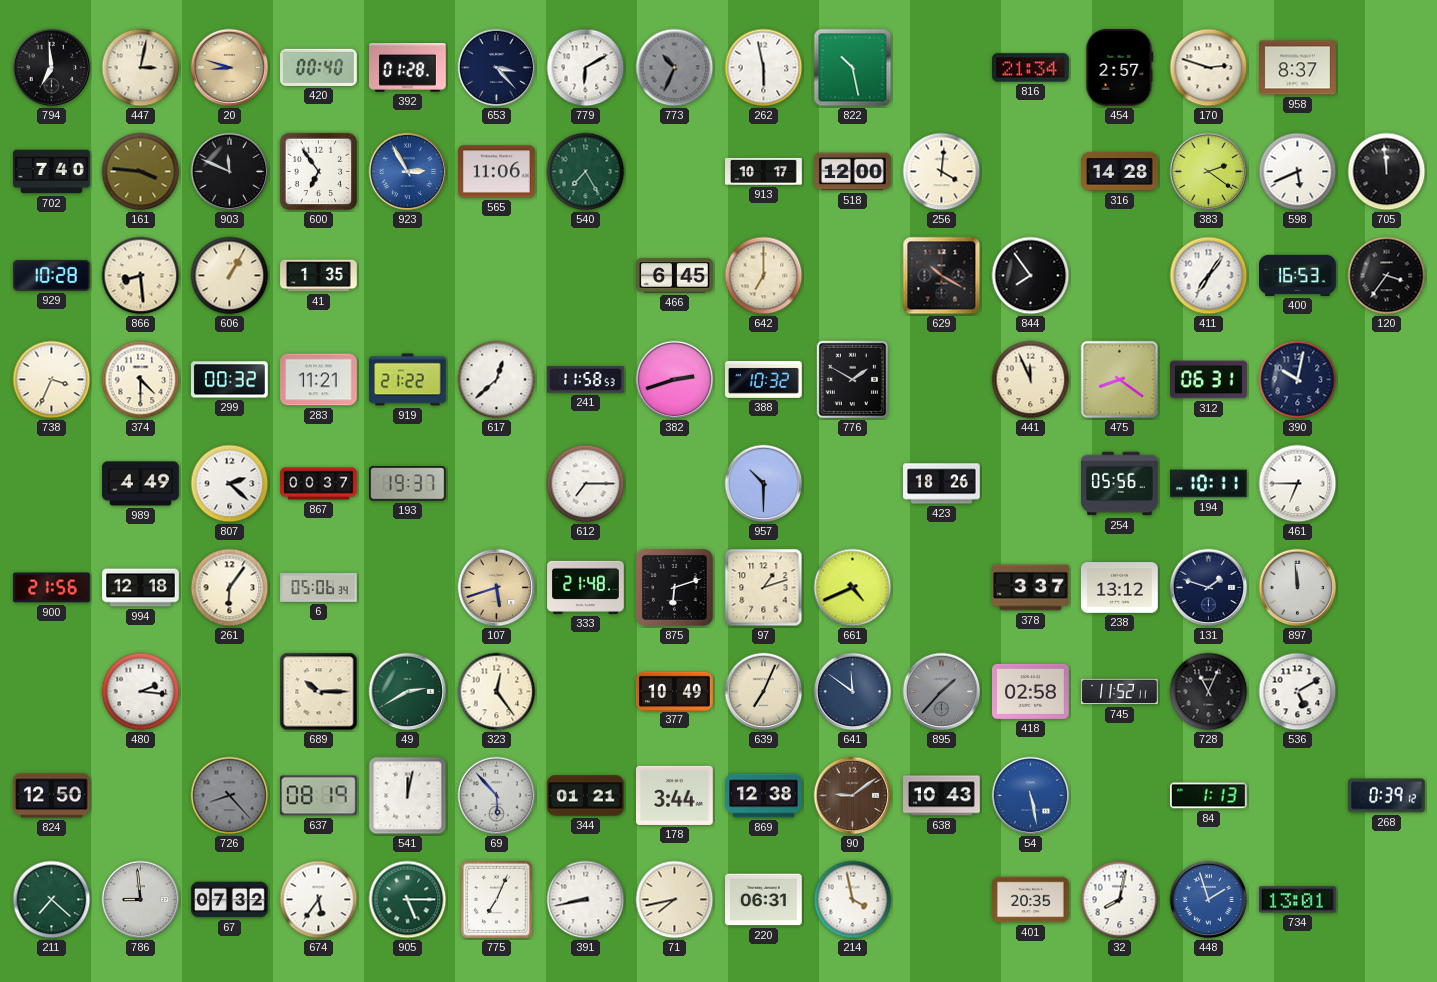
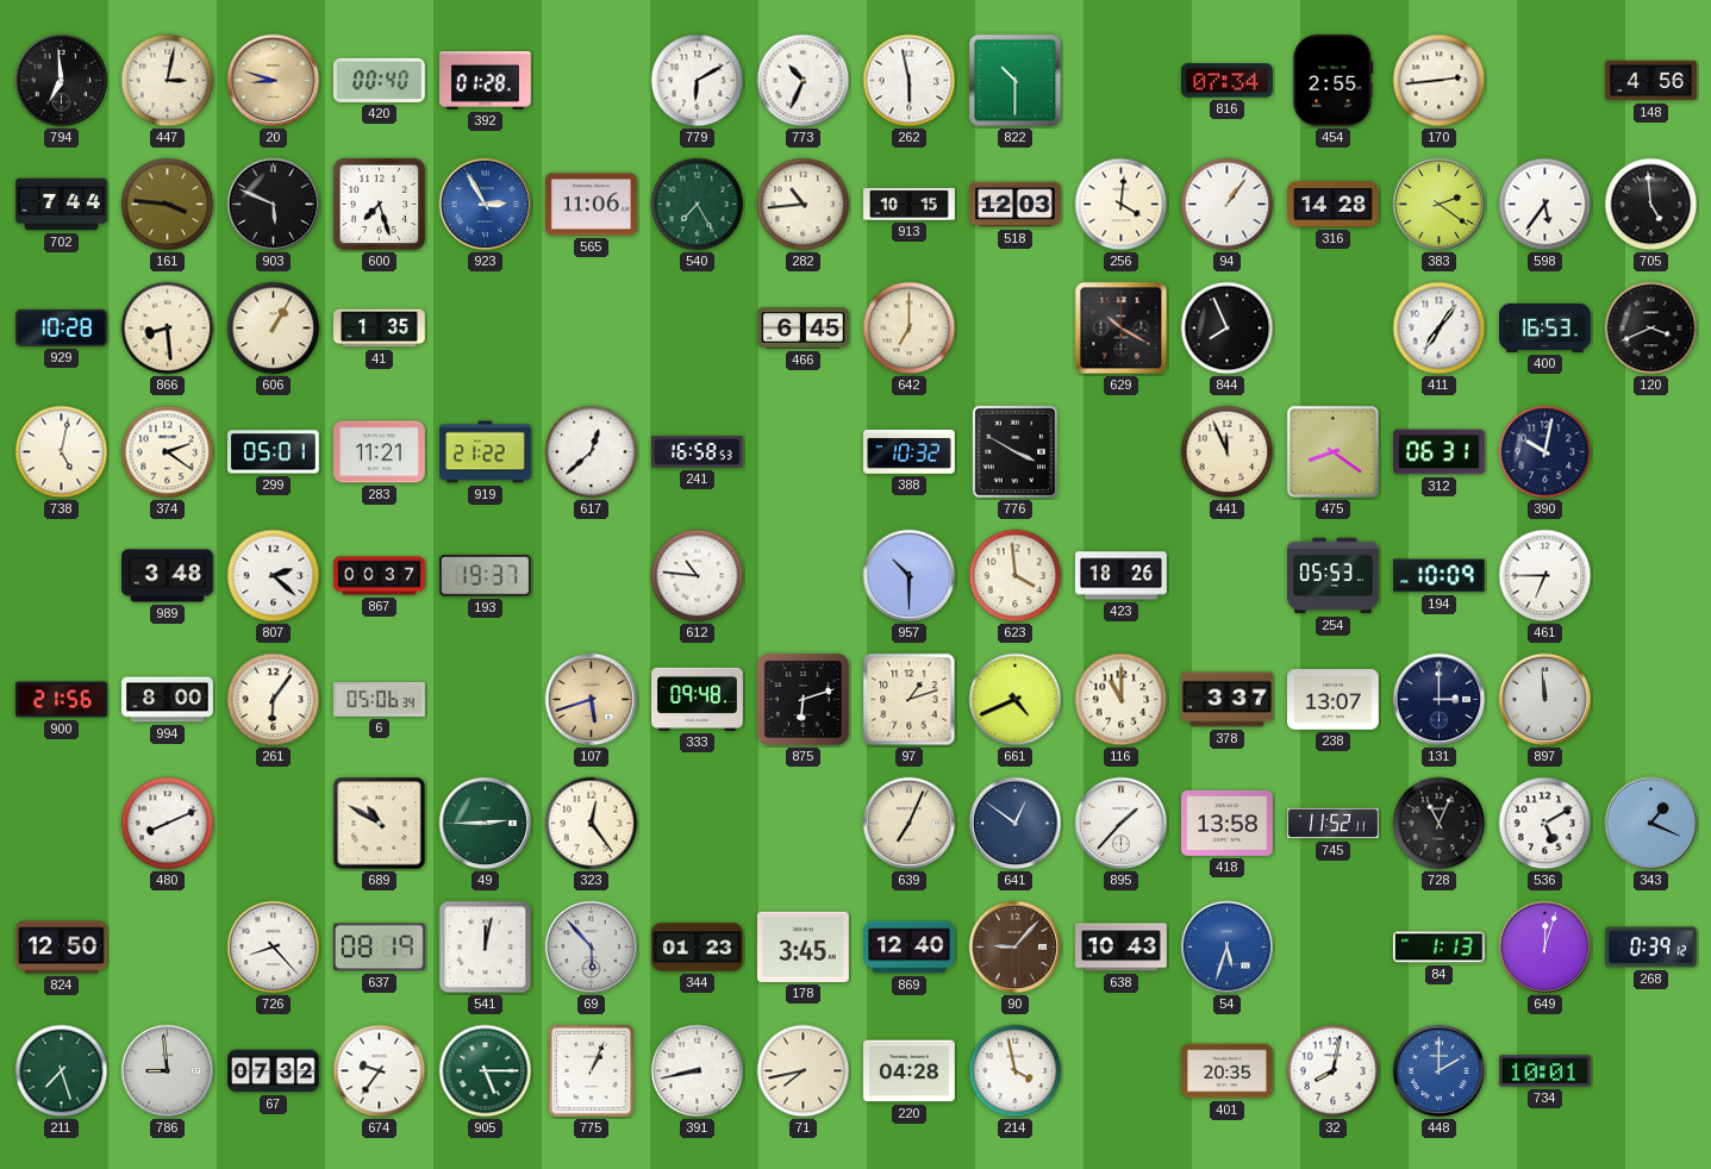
653: 3:23 -> none (497, 68)
773 dial: grey -> white (804, 81)
822: 10:28 -> 10:30 (1016, 81)
816: 21:34 -> 07:34 (1228, 81)
454: 2:57 -> 2:55 (1334, 81)
170: 2:48 -> 2:44 (1440, 81)
958: 8:37 -> none (1298, 68)
148: none -> 4:56 (1651, 81)
702: 7:40 -> 7:44 (62, 205)
903: 11:49 -> 5:49 (274, 205)
600: 6:54 -> 7:27 (380, 205)
282: none -> 10:44 (804, 205)
913: 10:17 -> 10:15 (910, 204)
518: 12:00 -> 12:03 (1016, 205)
94: none -> 1:06 (1228, 205)
598: 5:41 -> 5:36 (1545, 205)
705: 11:59 -> 4:59 (1651, 205)
844: 7:54 -> 7:56 (1228, 329)
120: 3:36 -> 3:41 (1651, 329)
738: 3:34 -> 5:02 (62, 452)
374: 4:30 -> 2:21 (168, 452)
299: 00:32 -> 05:01 (274, 452)
241: 11:58 -> 16:58 (698, 452)
382: 2:42 -> none (675, 380)
776: 1:50 -> 3:50 (1016, 452)
989: 4:49 -> 3:48 (168, 576)
612: 7:15 -> 10:46 (698, 576)
623: none -> 3:59 (1016, 576)
254: 05:56 -> 05:53 (1334, 576)
194: 10:11 -> 10:09 (1440, 576)
994: 12:18 -> 8:00 (168, 700)
333: 21:48 -> 09:48 (698, 699)
116: none -> 11:00 (1122, 700)
238: 13:12 -> 13:07 (1334, 700)
131: 1:48 -> 3:00 (1440, 700)
480: 2:16 -> 8:11 (168, 824)
689: 10:15 -> 10:50 (380, 824)
49: 2:40 -> 2:45 (486, 824)
377: 10:49 -> none (675, 691)
641: 11:51 -> 12:51 (1016, 824)
895 dial: grey -> white (1122, 824)
418: 02:58 -> 13:58 (1228, 823)
343: none -> 1:19 (1651, 824)
726 dial: grey -> white (274, 948)
344: 01:21 -> 01:23 (698, 948)
178: 3:44 -> 3:45 (804, 946)
869: 12:38 -> 12:40 (910, 948)
90: 9:09 -> 9:07 (1016, 948)
54: 5:28 -> 5:33 (1228, 948)
649: none -> 12:03 (1545, 948)
211: 7:22 -> 7:27 (62, 1071)
674: 5:36 -> 9:36 (380, 1071)
775: 7:04 -> 1:04 (591, 1070)
220: 06:31 -> 04:28 (910, 1071)
448: 1:57 -> 2:00 (1440, 1071)
734: 13:01 -> 10:01 (1545, 1071)
